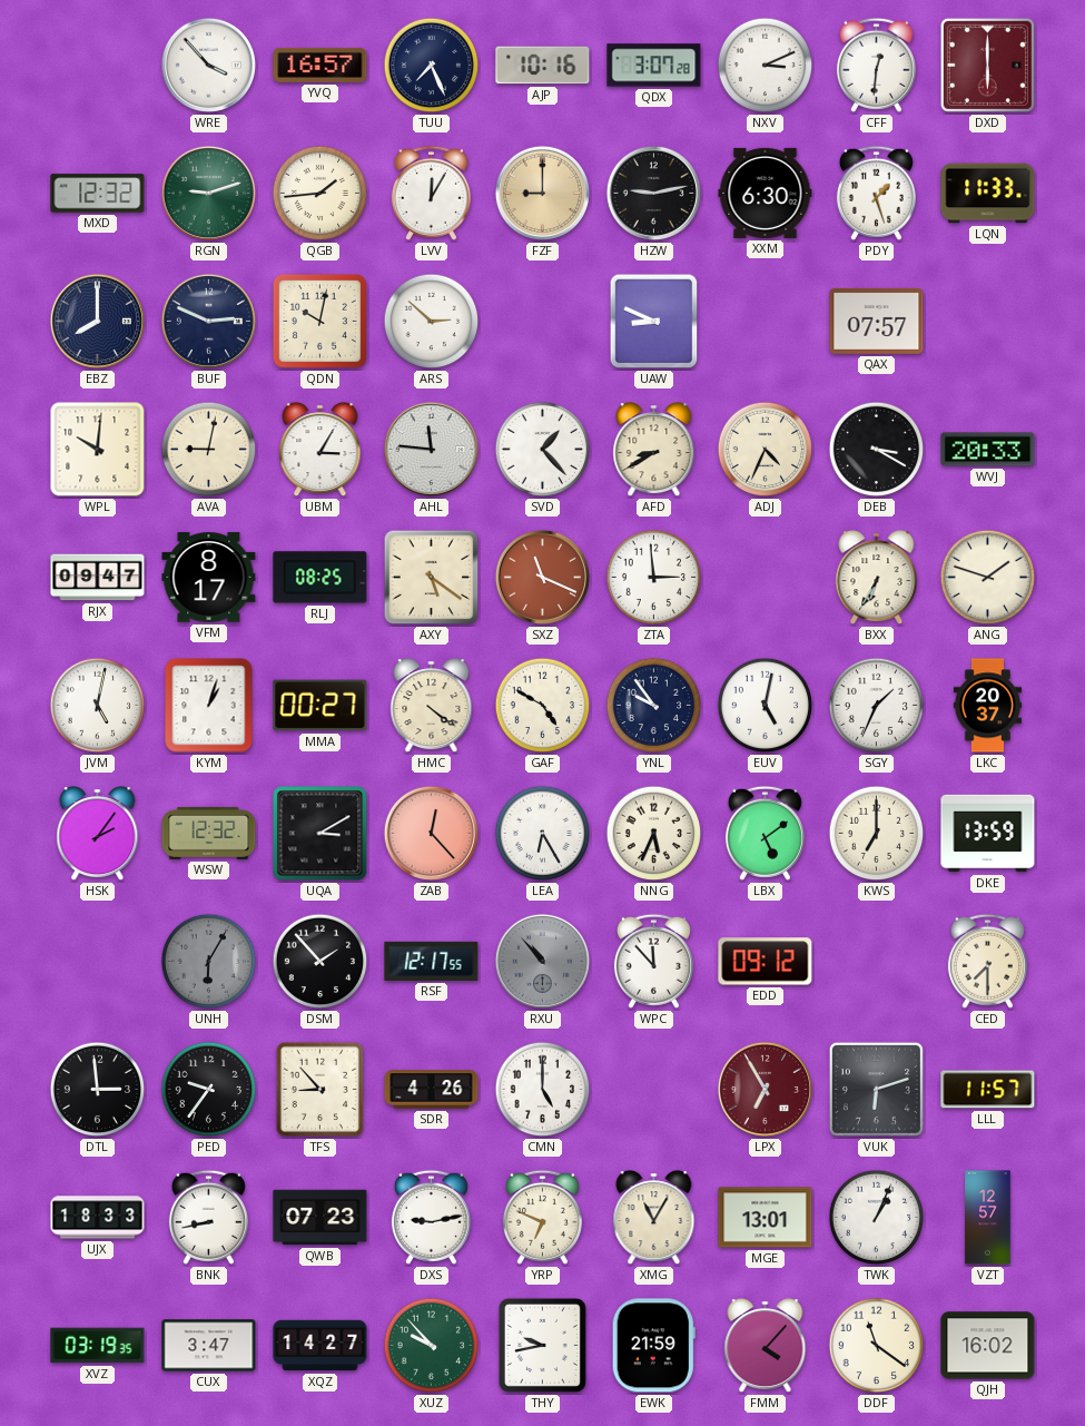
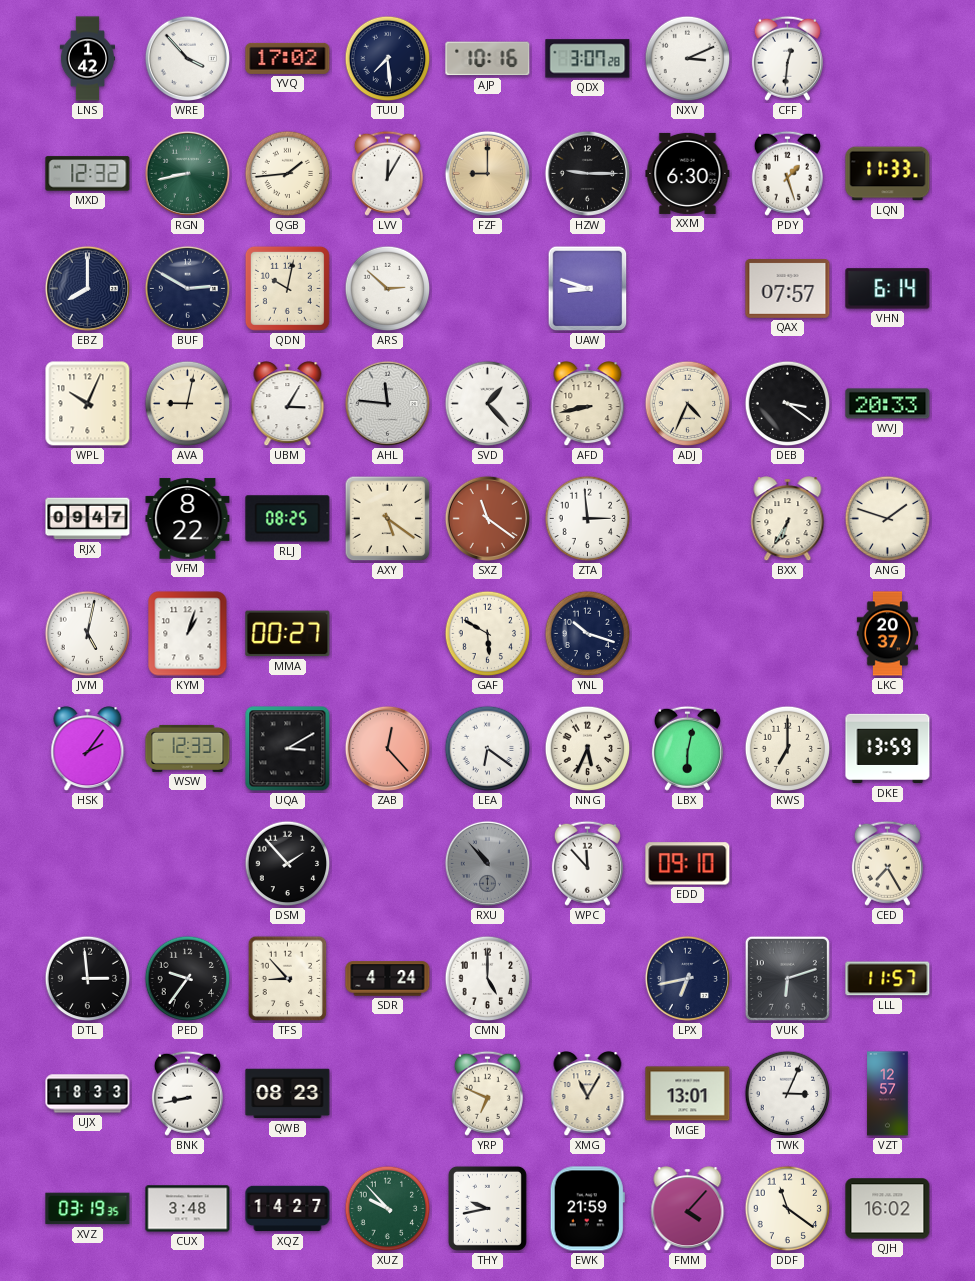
LNS: none -> 1:42 (87, 59)
YVQ: 16:57 -> 17:02 (288, 58)
TUU: 7:26 -> 7:29 (388, 59)
DXD: 6:00 -> none (987, 65)
RGN: 9:12 -> 8:43 (187, 173)
HZW: 9:13 -> 9:15 (587, 173)
BUF: 2:49 -> 2:50 (187, 288)
UAW: 8:49 -> 8:48 (588, 289)
VHN: none -> 6:14 (888, 289)
WPL: 10:01 -> 10:04 (88, 404)
AFD: 8:40 -> 8:43 (588, 404)
DEB: 3:20 -> 3:21 (788, 404)
VFM: 8:17 -> 8:22 (188, 519)
SXZ: 11:19 -> 11:21 (487, 518)
HMC: 4:21 -> none (432, 706)
GAF: 4:50 -> 5:50 (488, 634)
YNL: 9:54 -> 10:18 (588, 634)
EUV: 5:02 -> none (766, 706)
SGY: 1:34 -> none (877, 706)
WSW: 12:32 -> 12:33 (188, 748)
LEA: 6:25 -> 6:21 (488, 749)
LBX: 5:09 -> 6:02 (687, 748)
UNH: 6:05 -> none (209, 962)
RSF: 12:17 -> none (432, 961)
EDD: 09:12 -> 09:10 (688, 864)
CED: 7:30 -> 7:25 (887, 863)
SDR: 4:26 -> 4:24 (388, 979)
LPX: 6:55 -> 6:43 (687, 978)
LPX dial: burgundy -> navy (687, 978)
QWB: 07:23 -> 08:23 (288, 1094)
DXS: 9:13 -> none (431, 1217)
TWK: 1:04 -> 3:04 (788, 1094)
CUX: 3:47 -> 3:48 (188, 1209)
